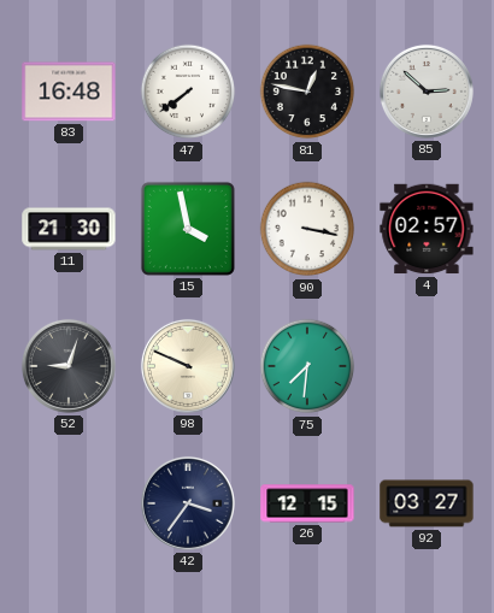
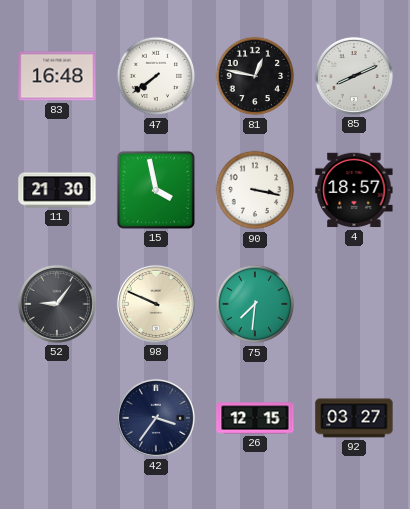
85: 2:52 -> 8:11 (354, 76)
4: 02:57 -> 18:57 (354, 190)
52: 9:03 -> 9:06 (57, 304)
